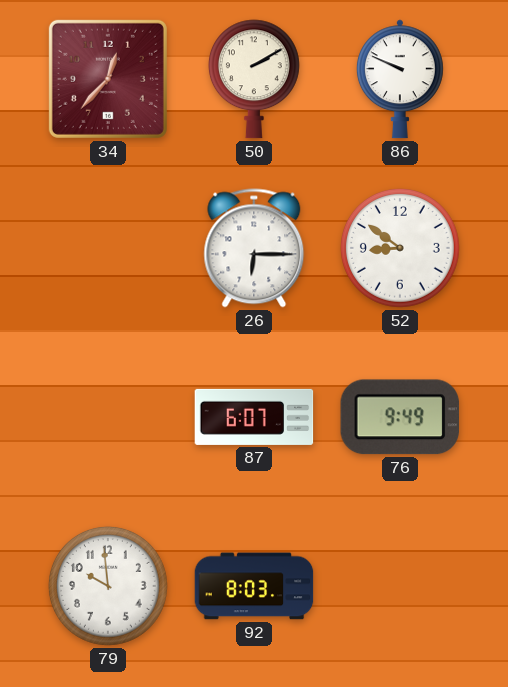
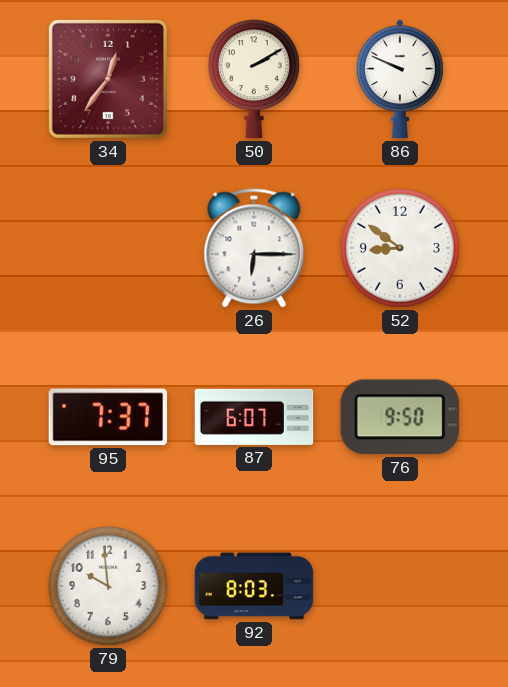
34: 12:37 -> 12:36 (108, 79)
95: none -> 7:37 (108, 417)
76: 9:49 -> 9:50 (399, 417)
